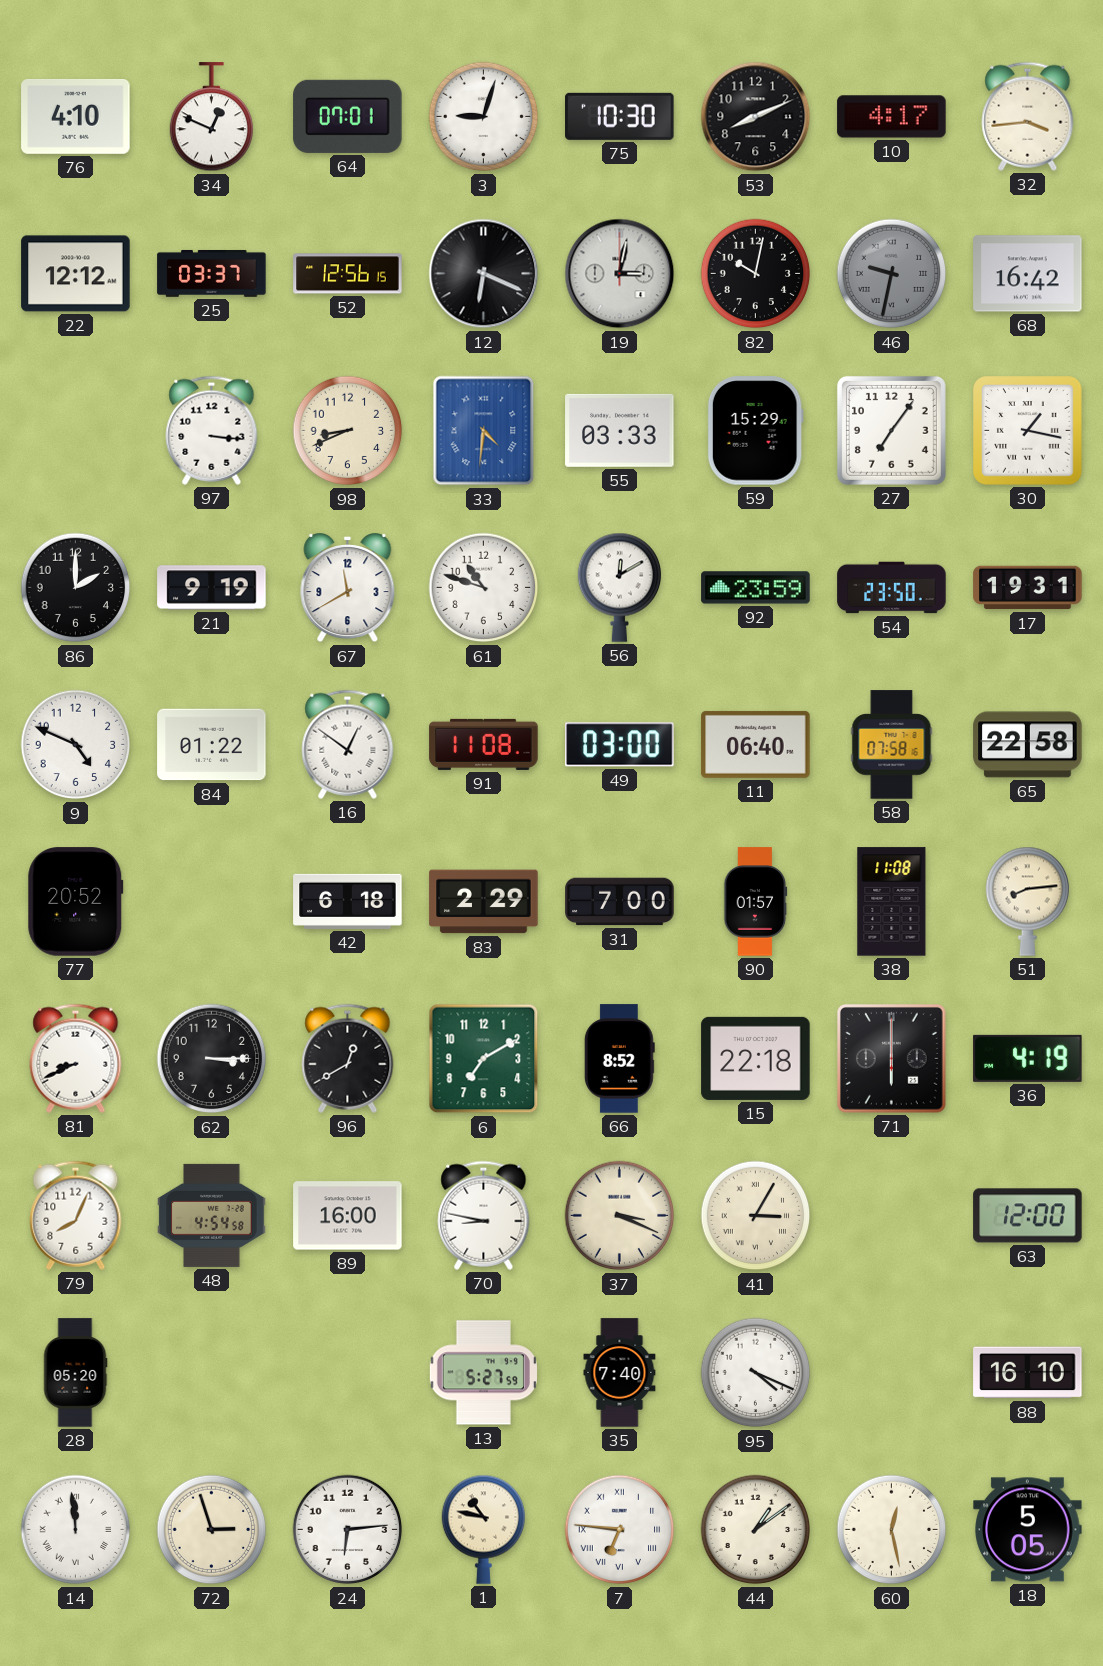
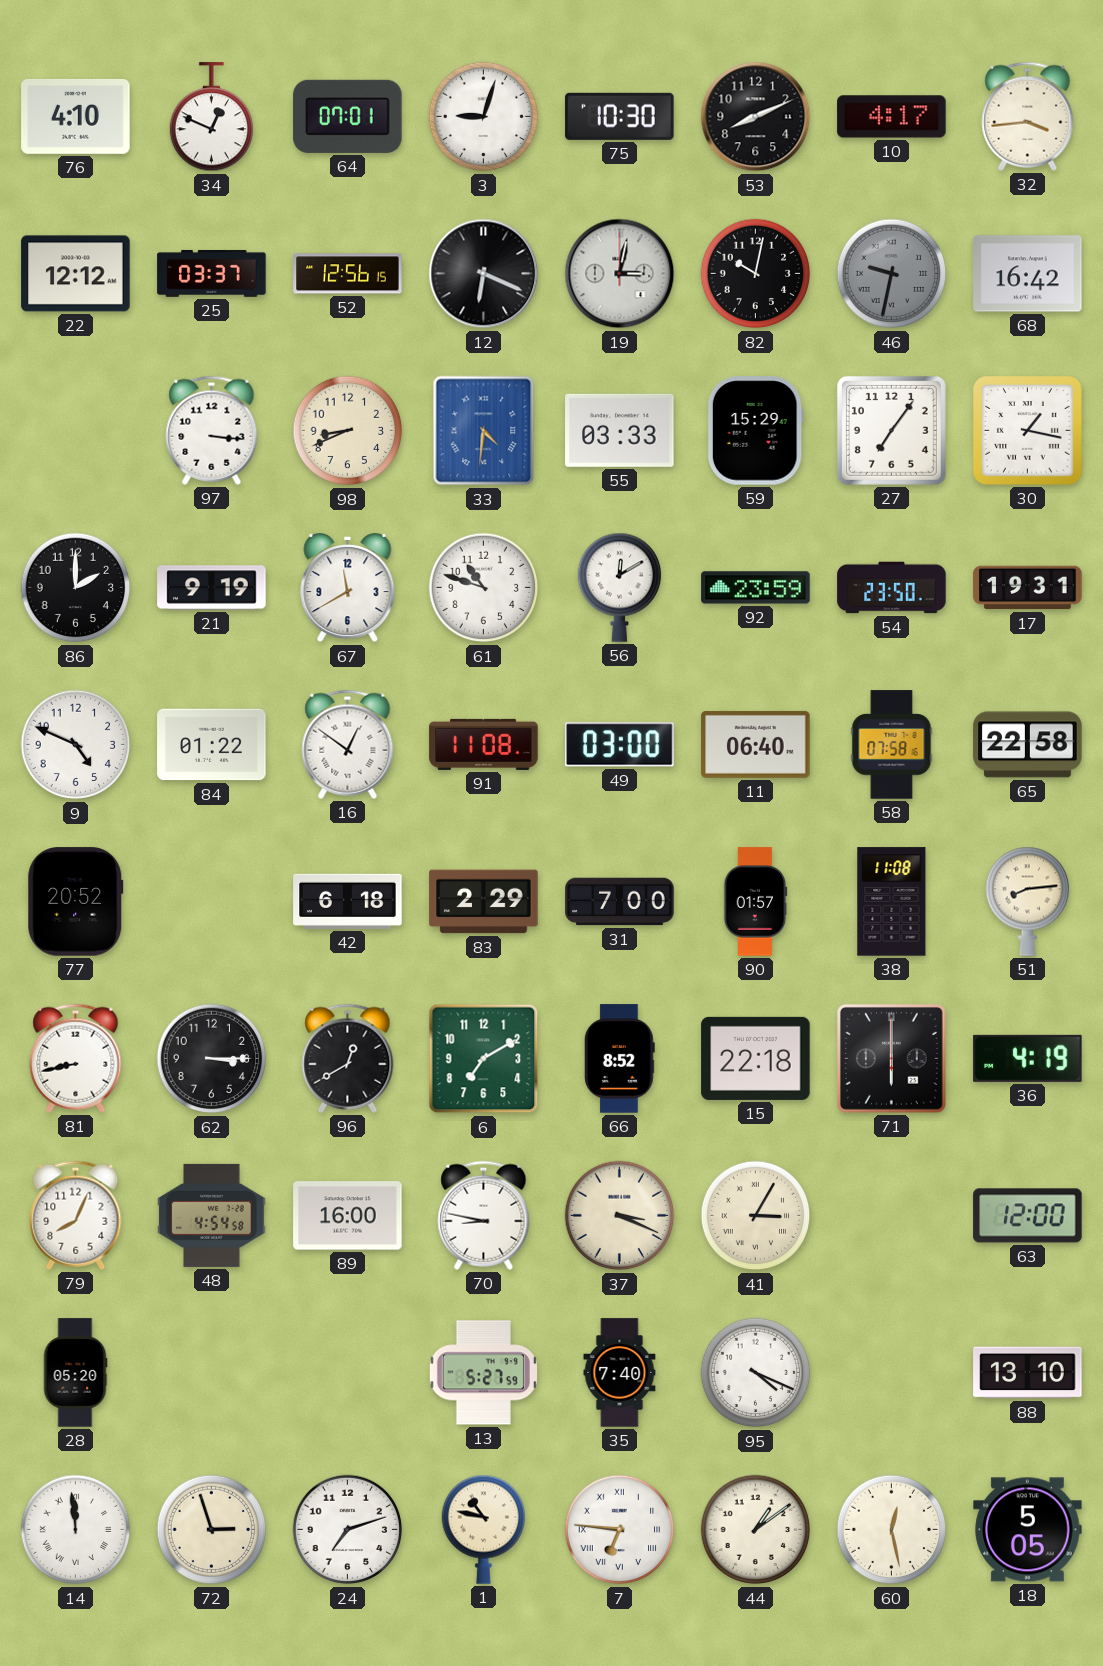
81: 8:41 -> 8:43 (76, 1058)
88: 16:10 -> 13:10 (1028, 1373)
24: 6:14 -> 7:12 (348, 1530)
